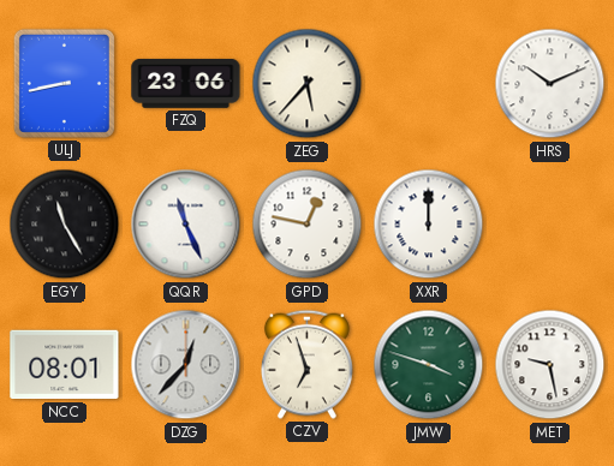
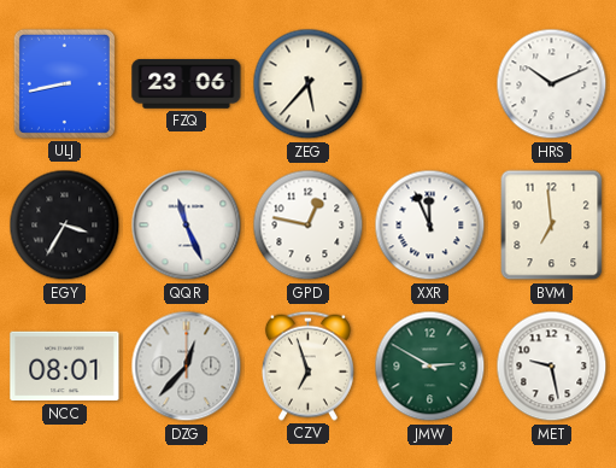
EGY: 11:25 -> 3:35 (65, 226)
XXR: 12:00 -> 11:56 (430, 226)
BVM: none -> 6:59 (552, 226)
JMW: 3:48 -> 2:50 (430, 367)
